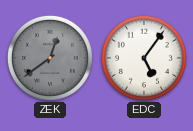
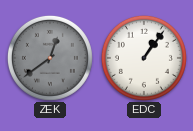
EDC: 5:06 -> 1:06 (144, 58)
